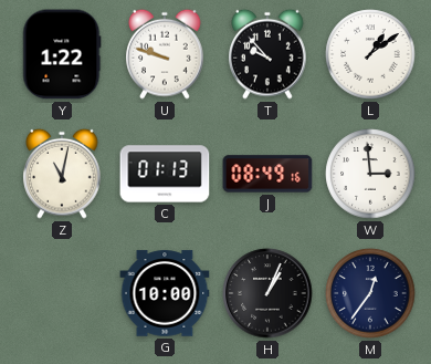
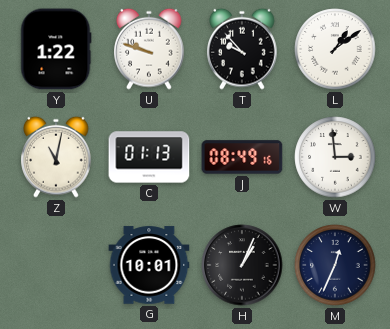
G: 10:00 -> 10:01 (149, 265)
M: 12:36 -> 12:34 (335, 265)
